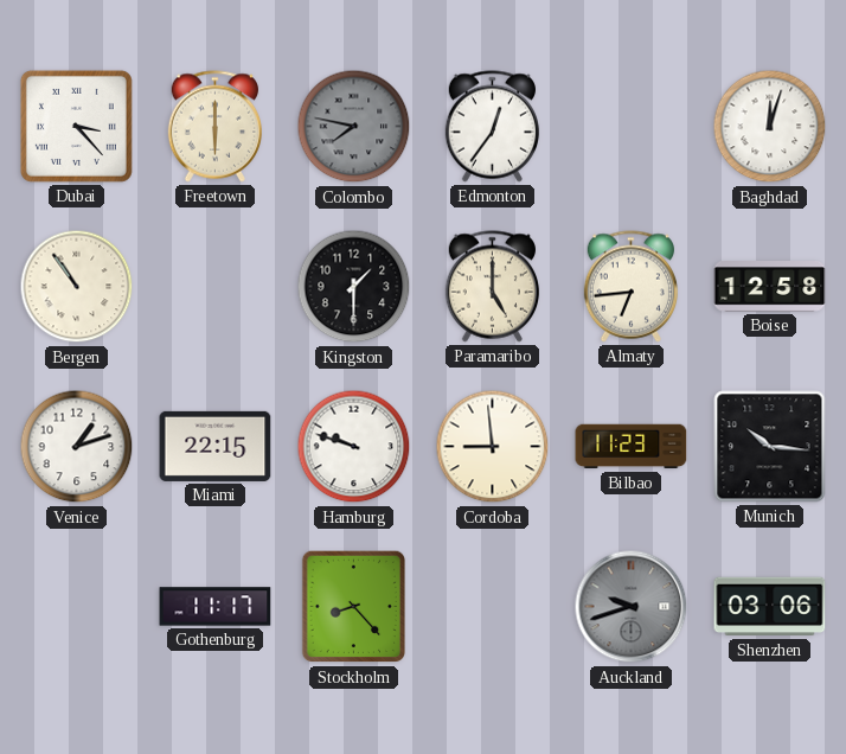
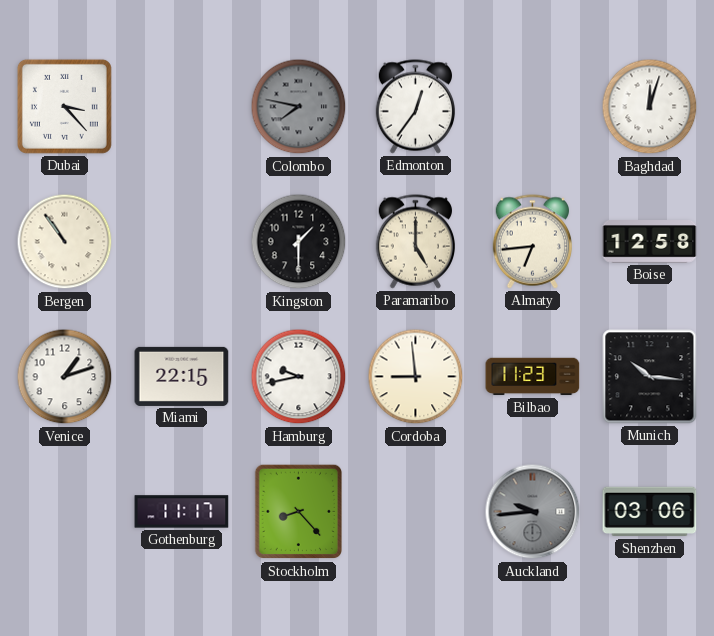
Freetown: 6:00 -> none (214, 127)
Hamburg: 9:48 -> 9:43 (299, 377)
Auckland: 9:42 -> 9:44 (533, 512)
